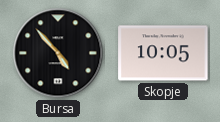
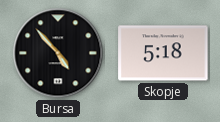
Skopje: 10:05 -> 5:18 (163, 53)
